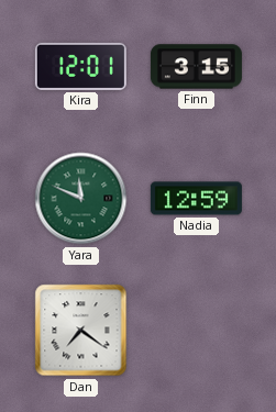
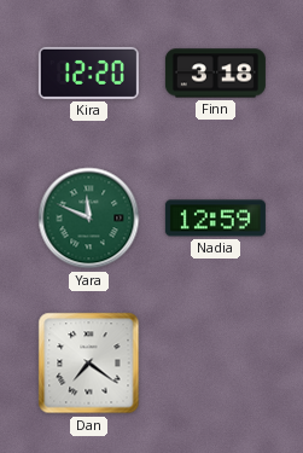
Kira: 12:01 -> 12:20 (88, 72)
Finn: 3:15 -> 3:18 (215, 74)
